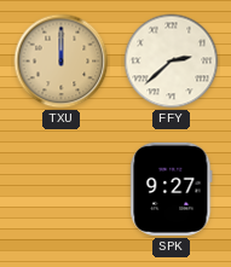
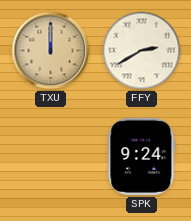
FFY: 2:38 -> 2:40 (142, 51)
SPK: 9:27 -> 9:24 (142, 156)
